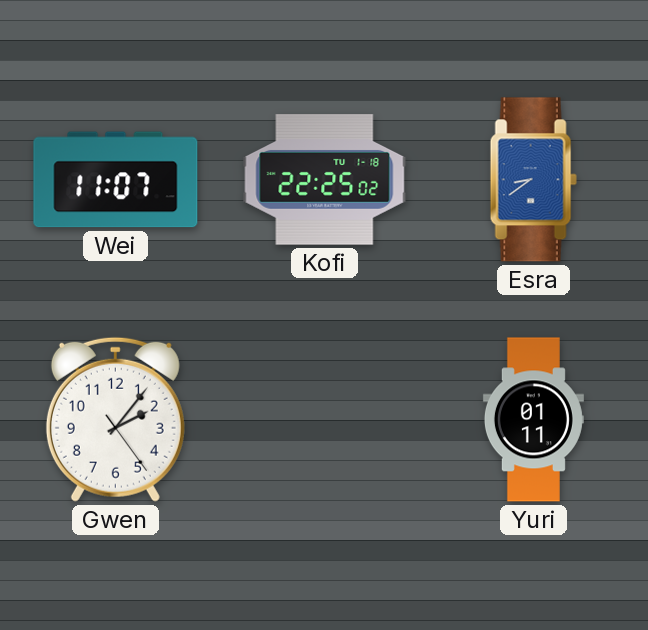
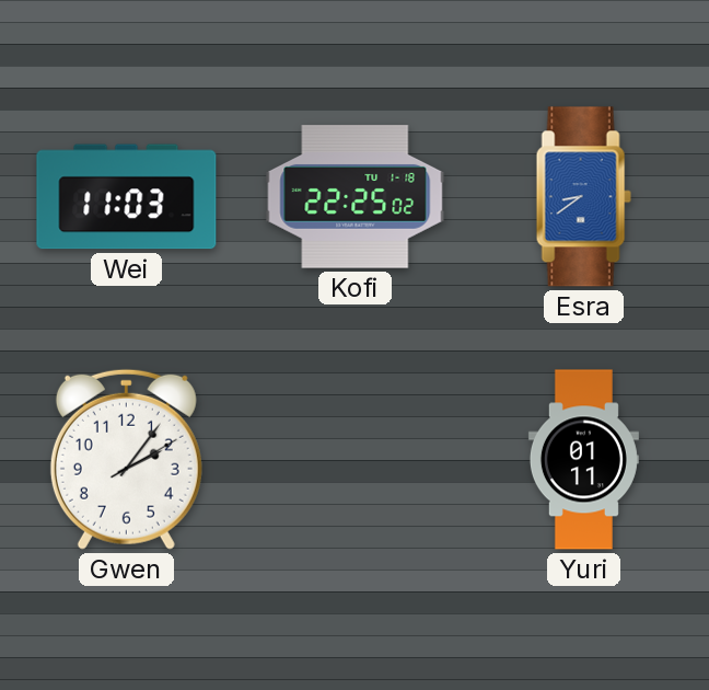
Wei: 11:07 -> 11:03 (127, 197)
Gwen: 2:06:24 -> 2:06:10 (126, 459)
